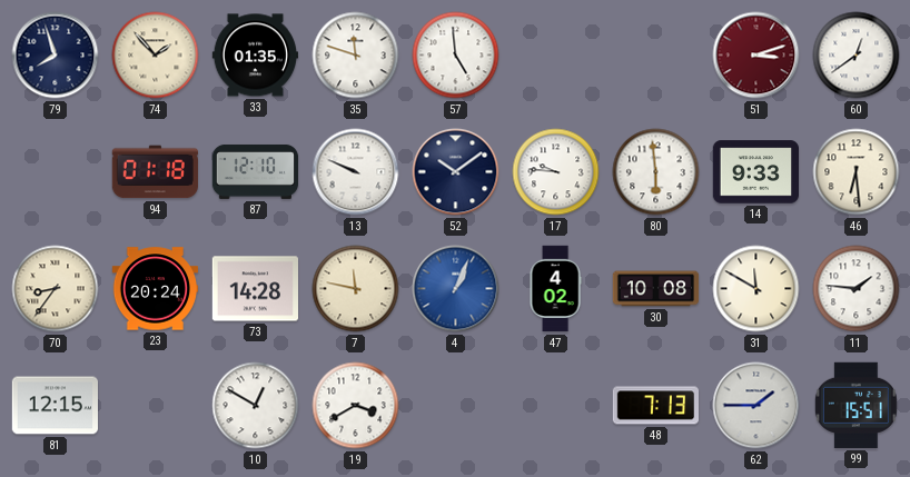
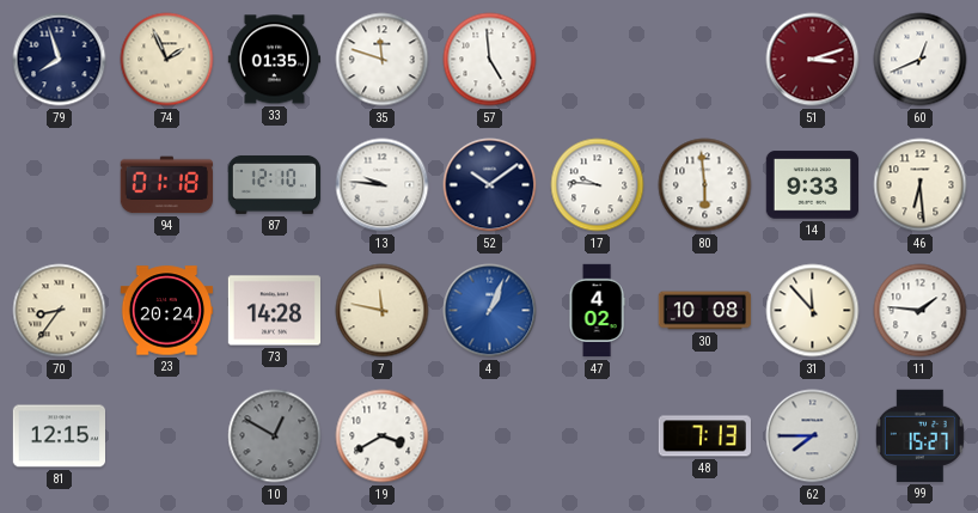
74: 1:53 -> 1:56 (167, 60)
60: 12:39 -> 12:41 (921, 60)
13: 9:49 -> 9:46 (383, 185)
31: 11:50 -> 11:53 (813, 311)
10 dial: white -> grey (275, 436)
62: 1:45 -> 7:45 (813, 436)
99: 15:51 -> 15:27 (919, 435)
